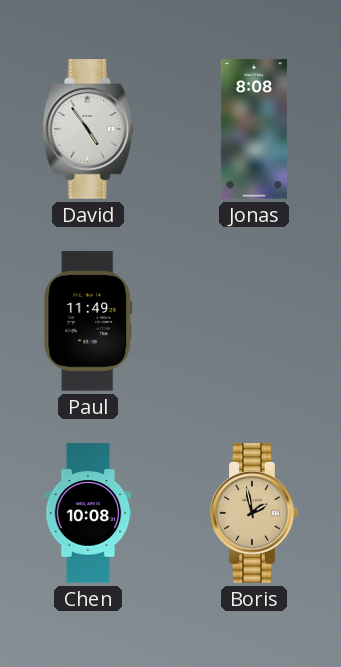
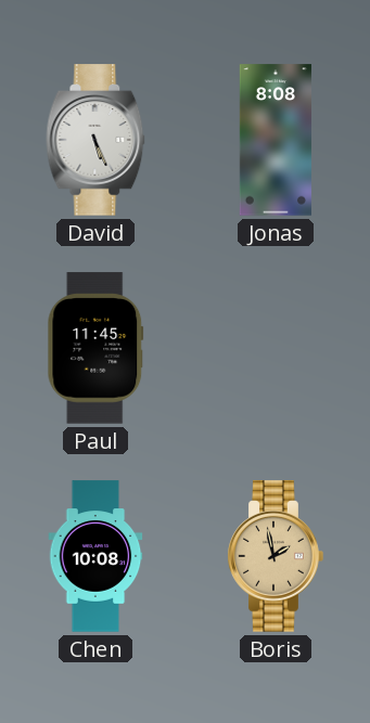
David: 4:54 -> 5:26 (95, 140)
Paul: 11:49 -> 11:45 (95, 348)
